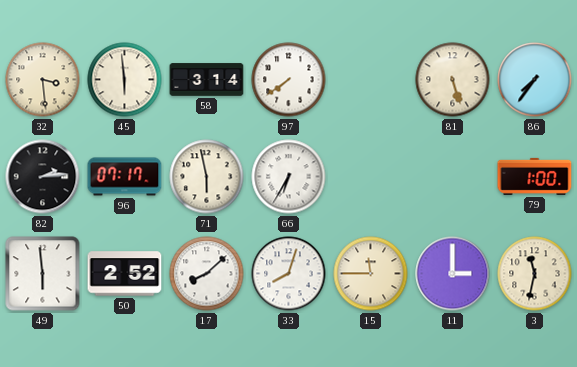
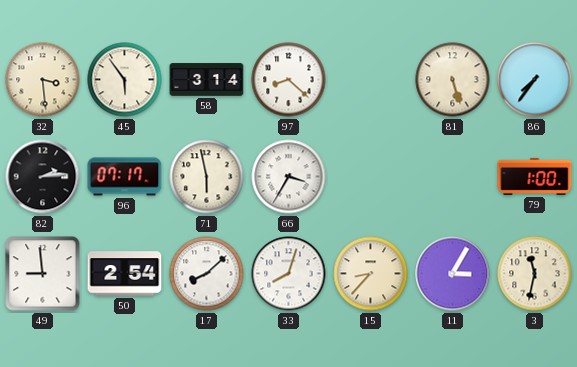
45: 5:59 -> 5:54 (125, 80)
97: 7:39 -> 8:22 (289, 80)
66: 6:35 -> 3:35 (289, 177)
49: 5:59 -> 8:59 (43, 274)
50: 2:52 -> 2:54 (125, 274)
15: 11:45 -> 8:37 (371, 274)
11: 3:00 -> 3:05 (453, 274)
